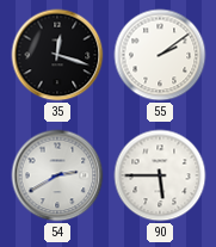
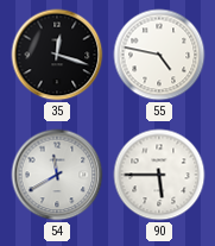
55: 2:09 -> 4:47 (159, 55)
54: 2:40 -> 11:40 (57, 175)
